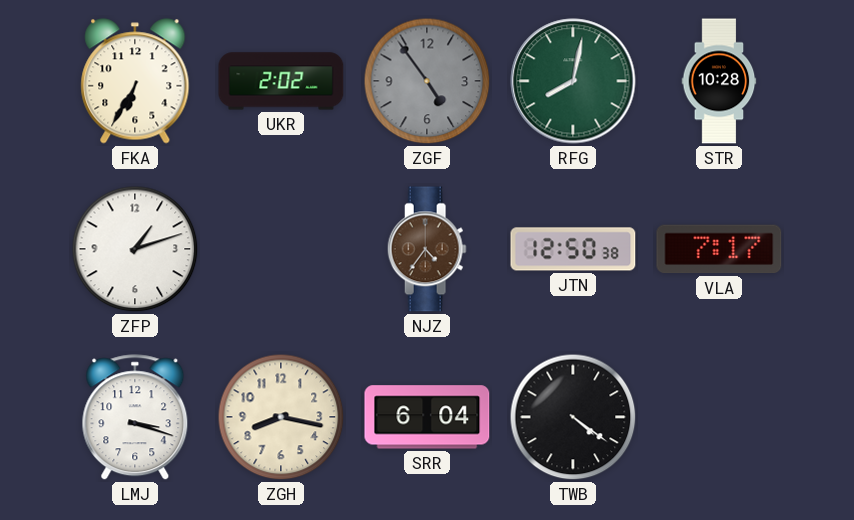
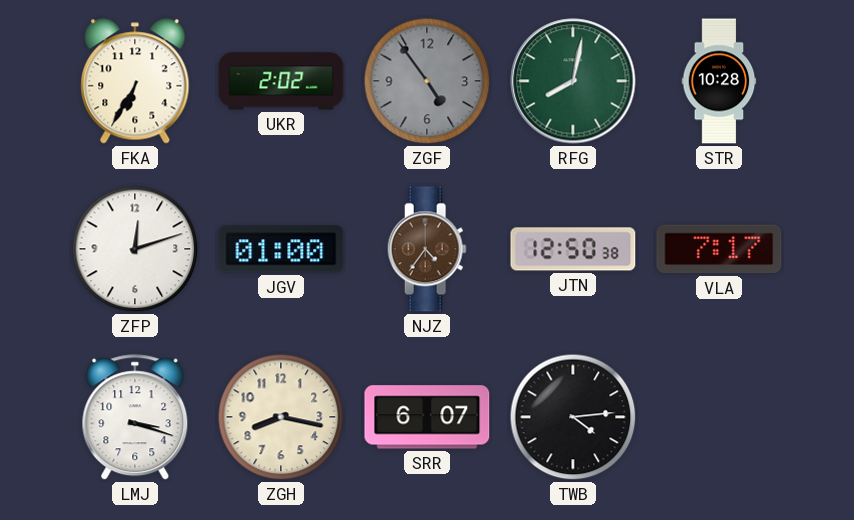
ZFP: 1:12 -> 12:12 (135, 249)
JGV: none -> 01:00 (281, 249)
SRR: 6:04 -> 6:07 (427, 417)
TWB: 4:21 -> 4:14 (573, 417)
